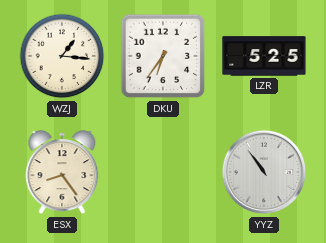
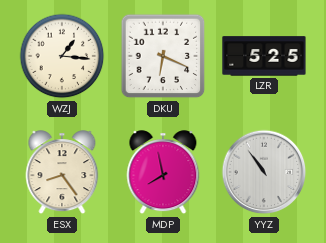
DKU: 6:36 -> 6:19 (163, 56)
MDP: none -> 7:58 (163, 173)
